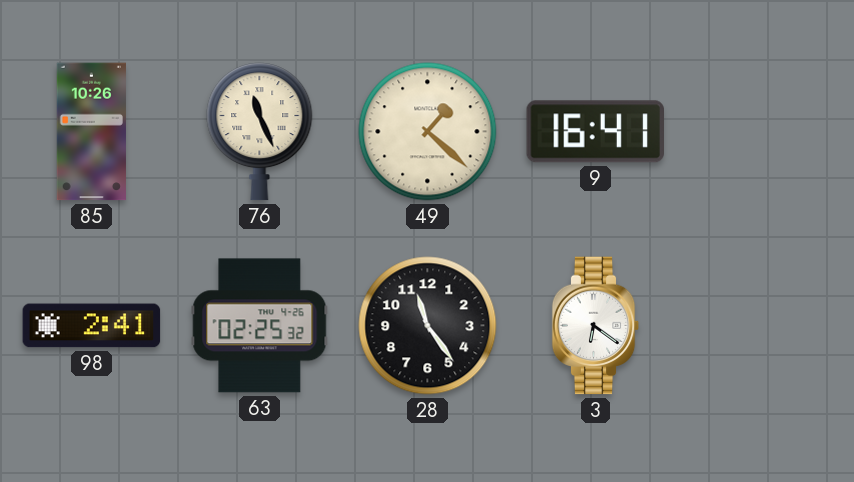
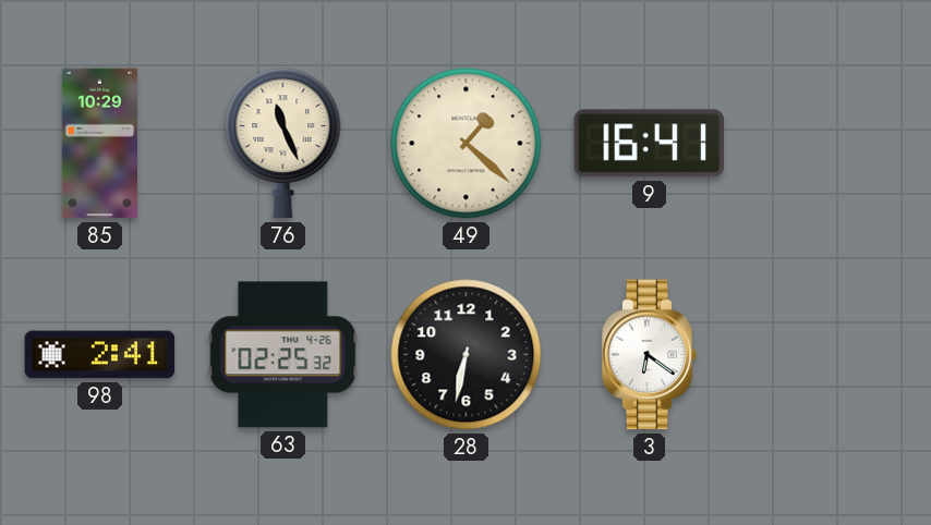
85: 10:26 -> 10:29 (99, 144)
28: 11:24 -> 6:32 (467, 355)
